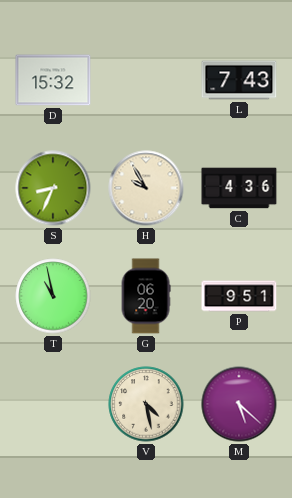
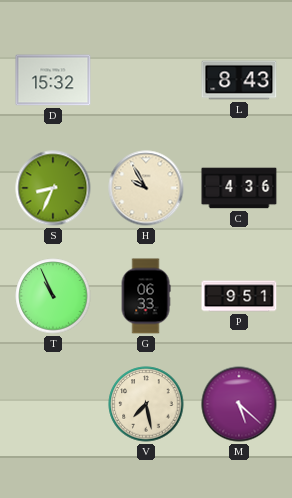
L: 7:43 -> 8:43 (239, 80)
T: 10:58 -> 10:56 (53, 296)
G: 06:20 -> 06:33 (146, 296)
V: 4:28 -> 7:28 (146, 404)
